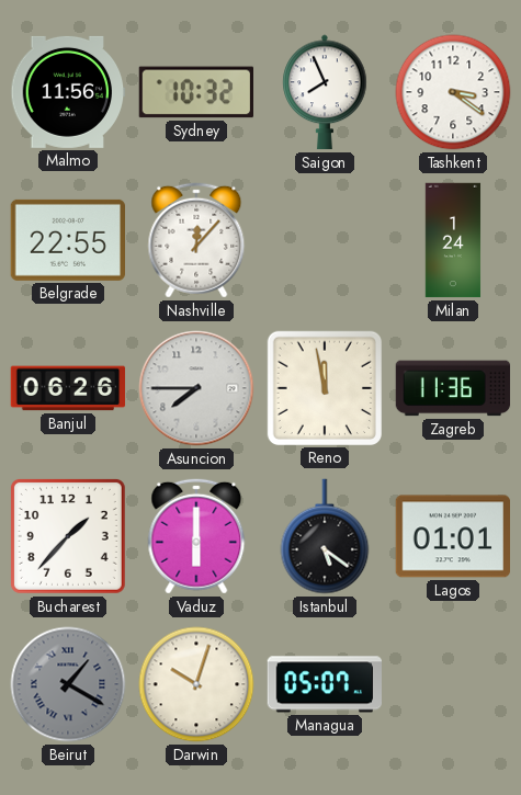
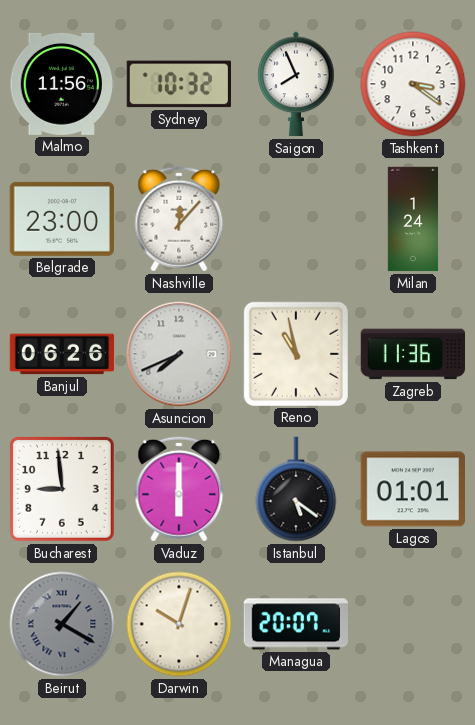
Belgrade: 22:55 -> 23:00 (61, 219)
Asuncion: 7:45 -> 7:41 (179, 354)
Reno: 11:58 -> 10:58 (295, 353)
Bucharest: 1:37 -> 8:59 (62, 489)
Managua: 05:07 -> 20:07 (295, 624)
